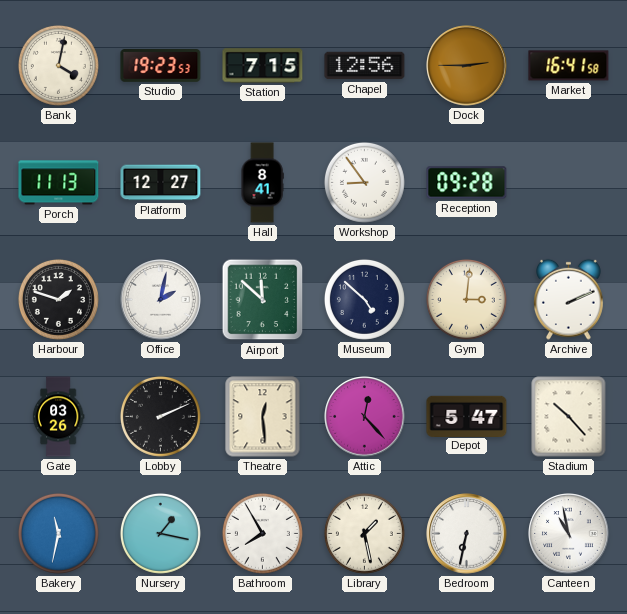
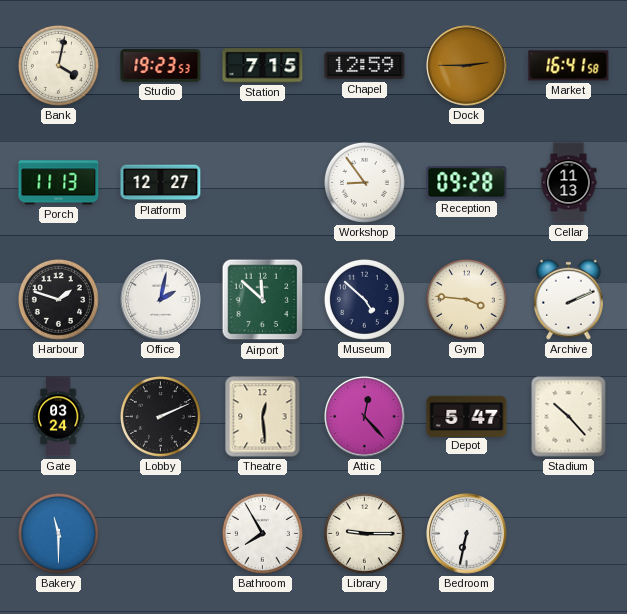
Chapel: 12:56 -> 12:59 (365, 66)
Hall: 8:41 -> none (262, 183)
Cellar: none -> 11:13 (569, 183)
Gym: 3:01 -> 3:46 (466, 299)
Gate: 03:26 -> 03:24 (58, 417)
Bakery: 11:32 -> 11:30 (58, 533)
Nursery: 1:17 -> none (160, 533)
Library: 1:28 -> 9:15 (364, 533)
Canteen: 10:58 -> none (569, 534)
